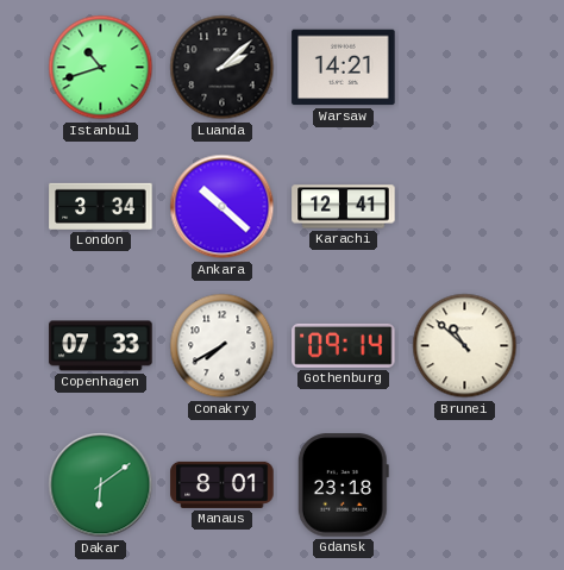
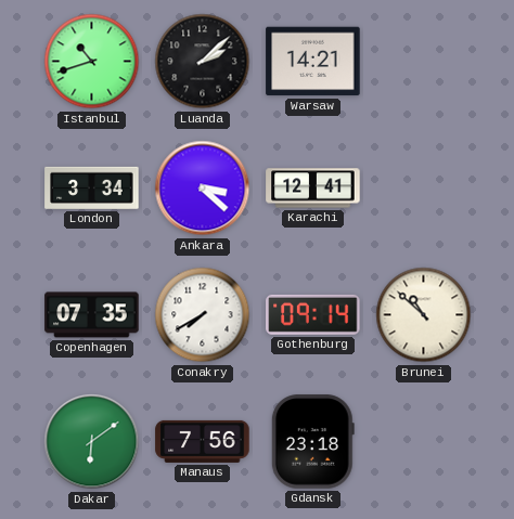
Ankara: 10:22 -> 3:22 (203, 189)
Copenhagen: 07:33 -> 07:35 (92, 315)
Manaus: 8:01 -> 7:56 (203, 441)
